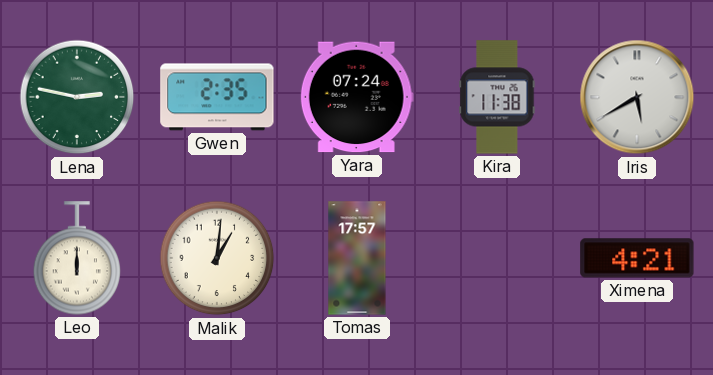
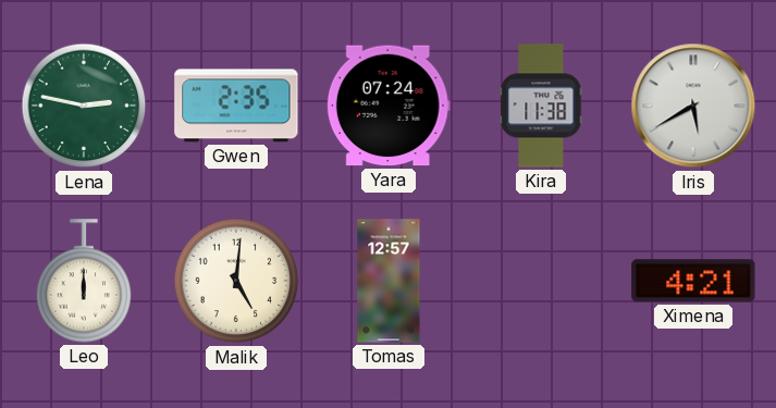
Malik: 1:01 -> 5:01 (236, 281)
Tomas: 17:57 -> 12:57 (389, 281)
